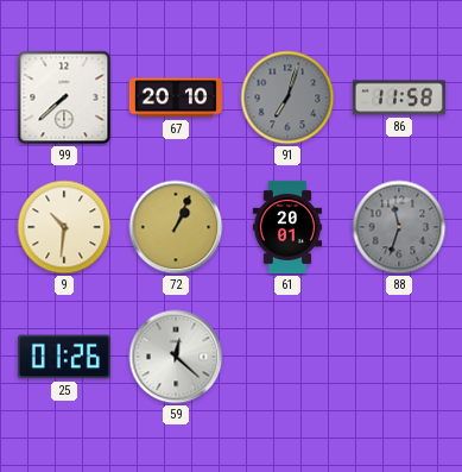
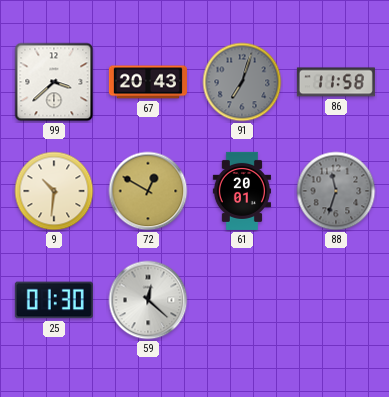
99: 7:38 -> 3:38 (54, 82)
67: 20:10 -> 20:43 (148, 82)
72: 1:04 -> 12:50 (148, 191)
25: 01:26 -> 01:30 (54, 300)
